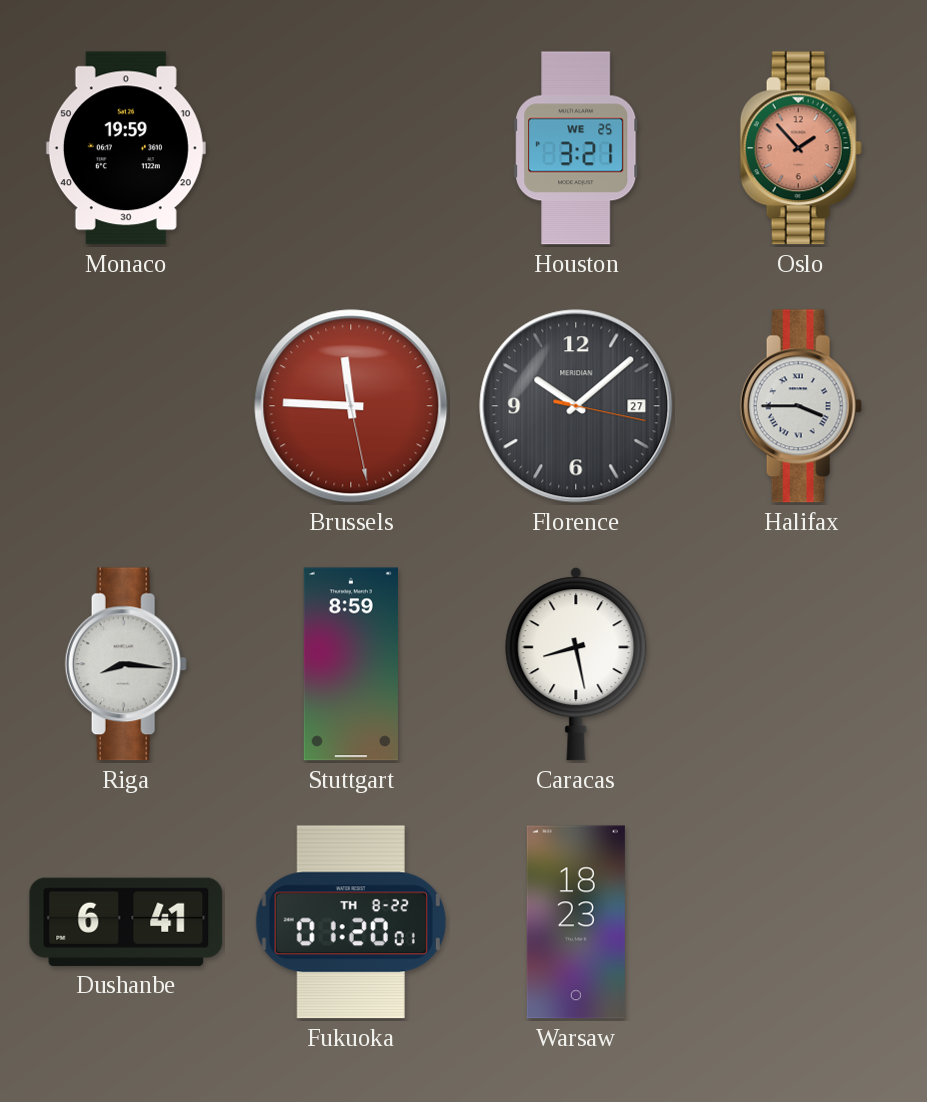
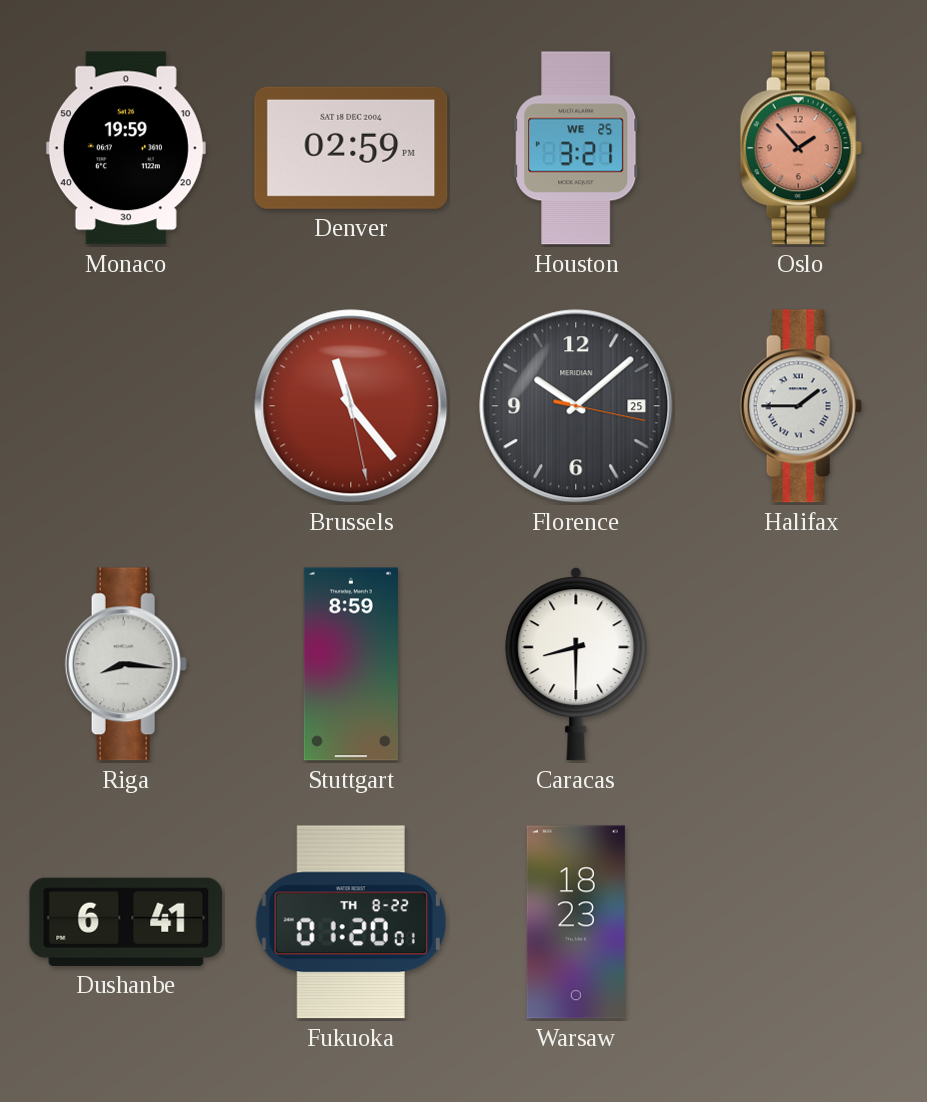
Denver: none -> 02:59 (351, 148)
Brussels: 11:45 -> 11:23 (351, 406)
Florence date: 27 -> 25 (576, 406)
Halifax: 3:45 -> 1:45 (801, 406)
Caracas: 8:28 -> 8:30 (576, 664)
